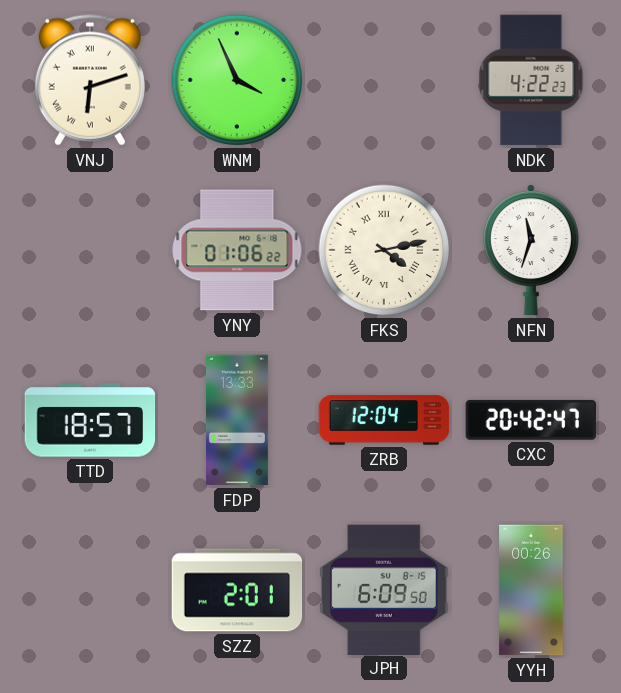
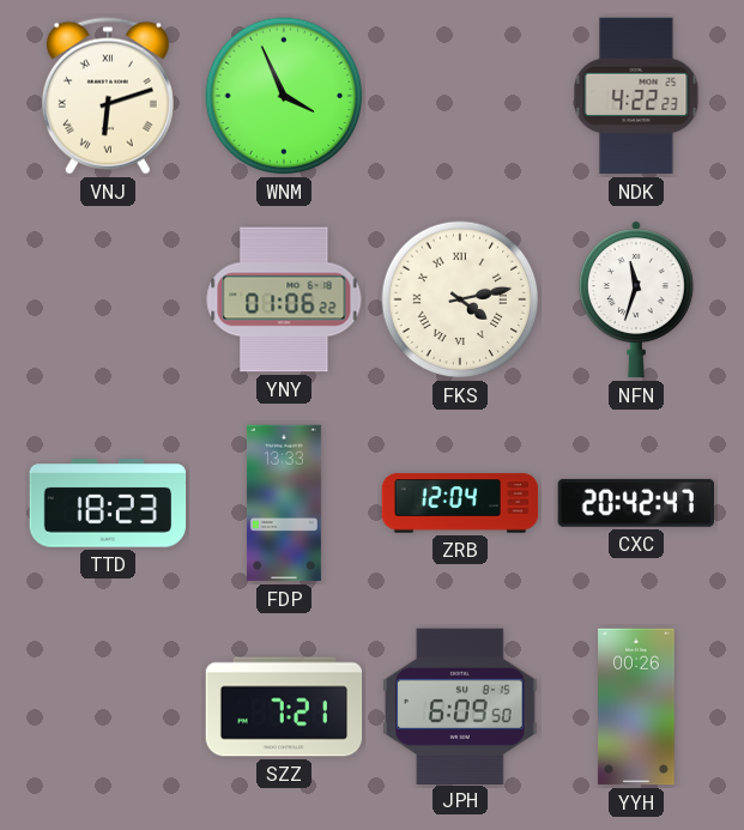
TTD: 18:57 -> 18:23 (108, 503)
SZZ: 2:01 -> 7:21 (284, 707)
